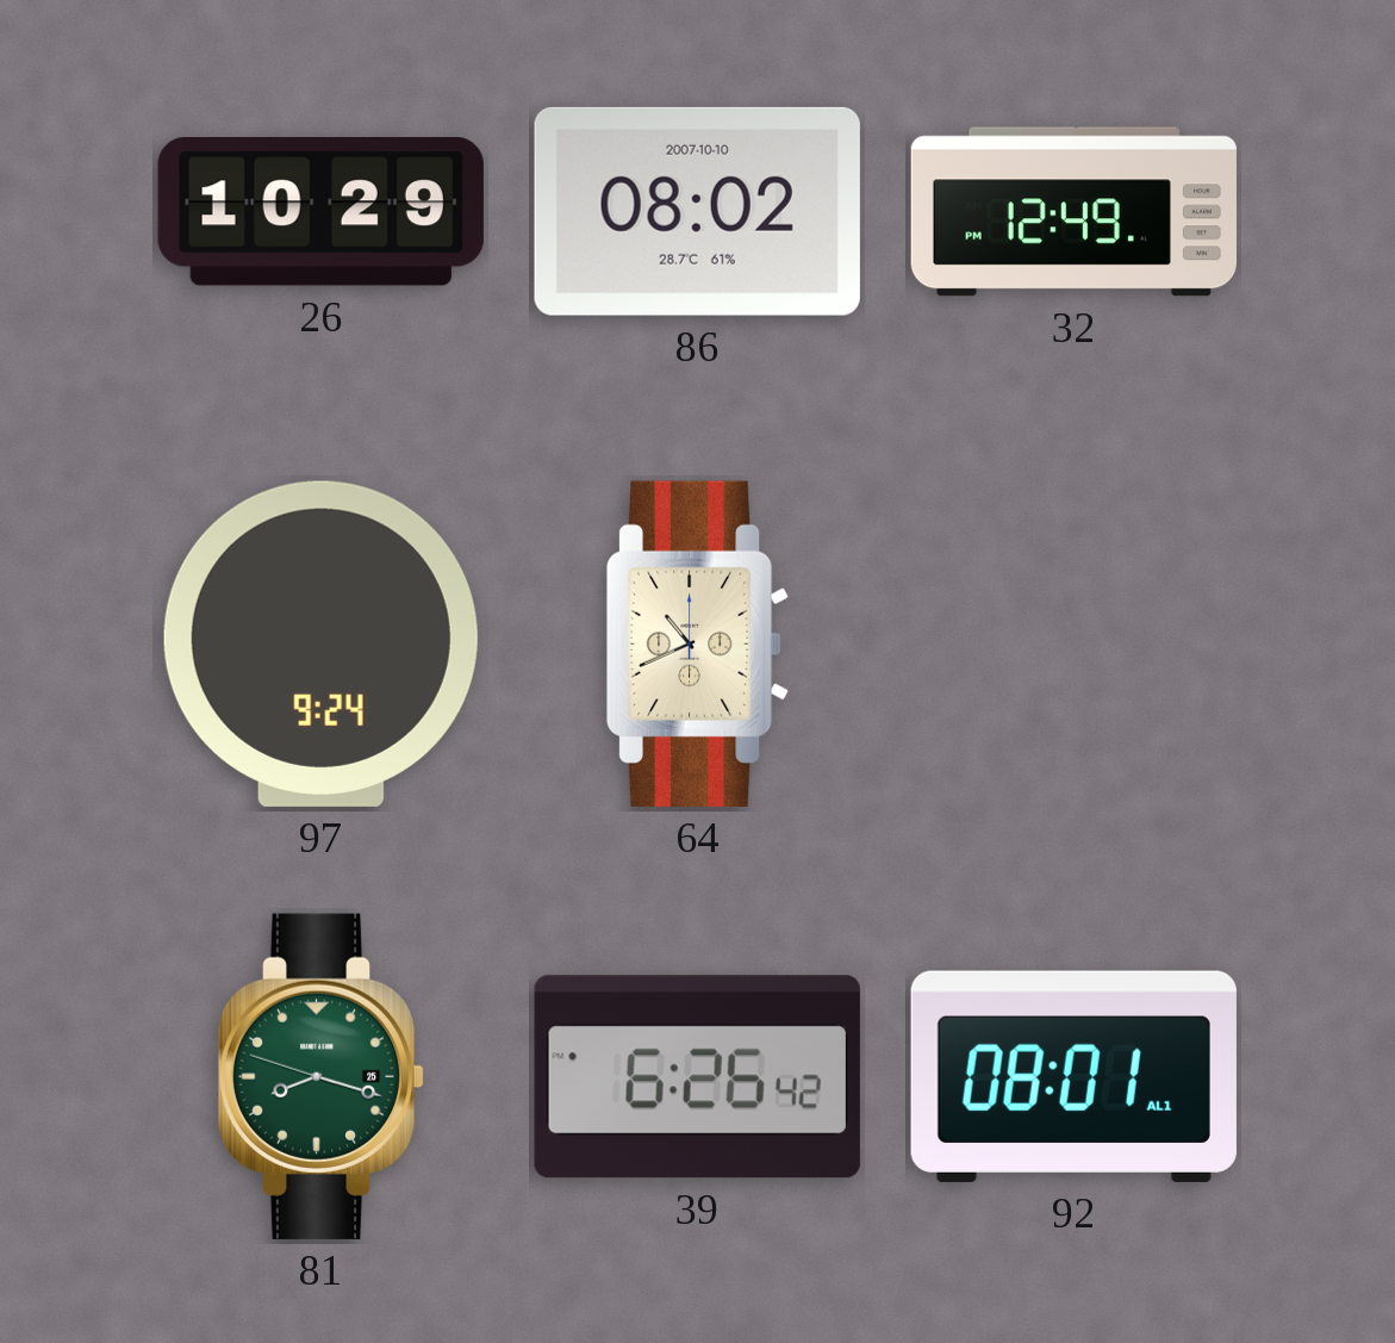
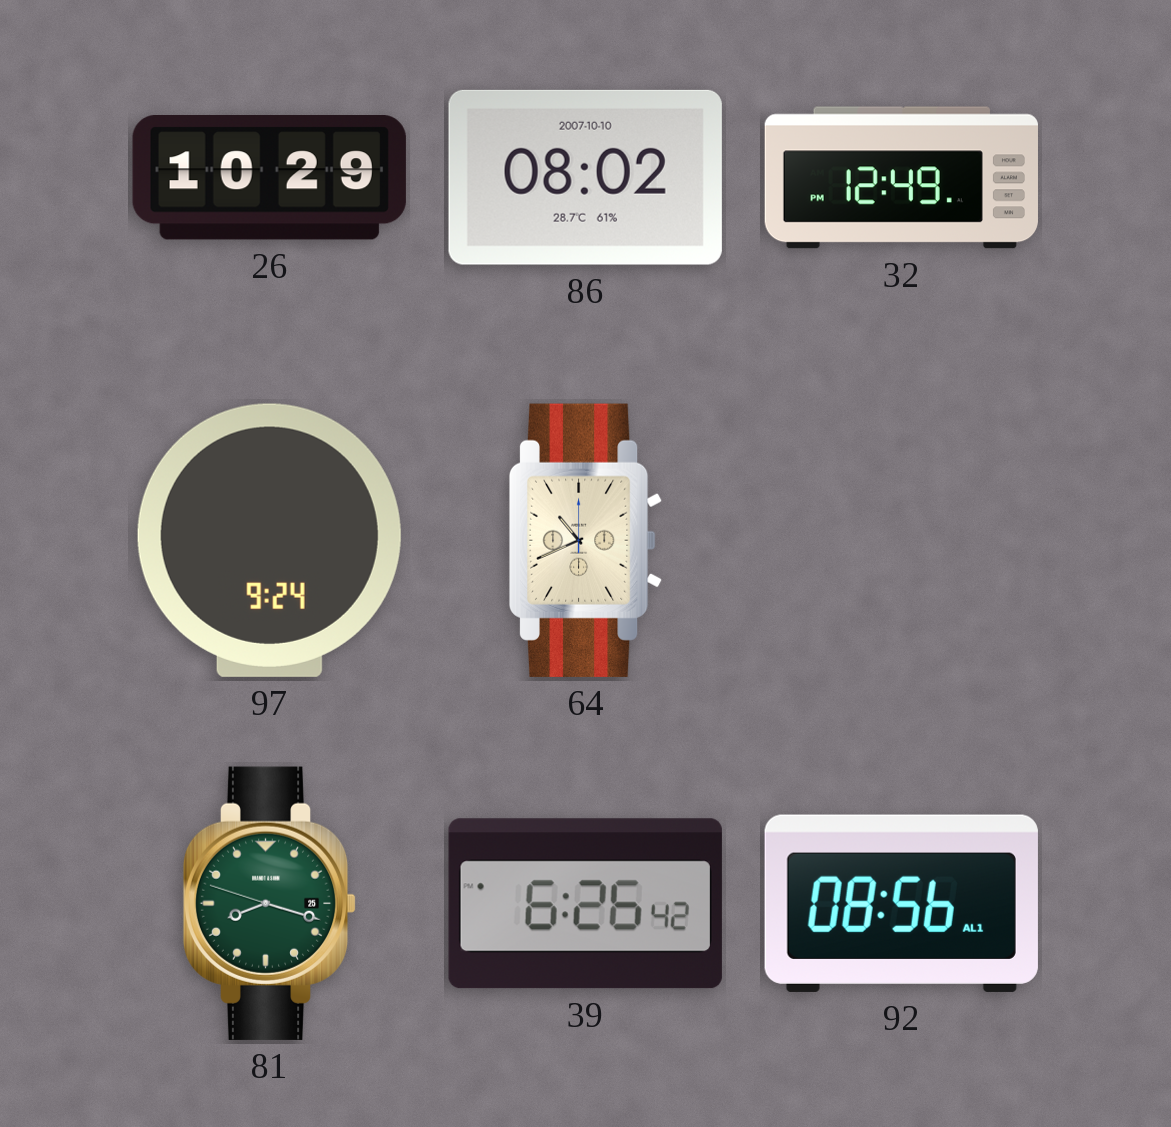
92: 08:01 -> 08:56 (901, 903)
